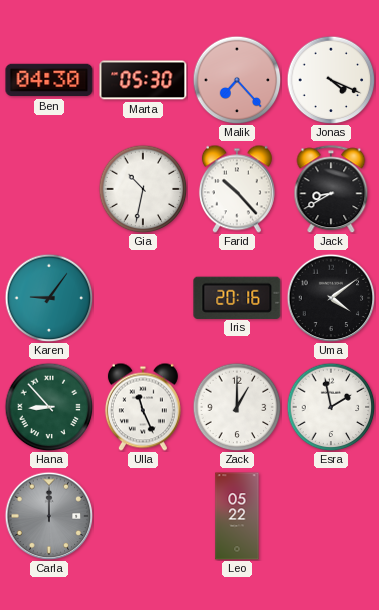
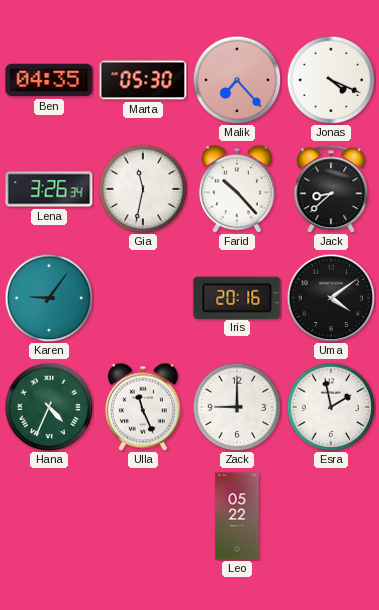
Ben: 04:30 -> 04:35 (49, 80)
Lena: none -> 3:26 (49, 189)
Gia: 10:32 -> 11:32 (143, 189)
Jack: 8:40 -> 8:38 (331, 189)
Hana: 8:53 -> 4:34 (49, 407)
Zack: 1:00 -> 9:00 (237, 407)
Carla: 12:00 -> none (49, 516)
